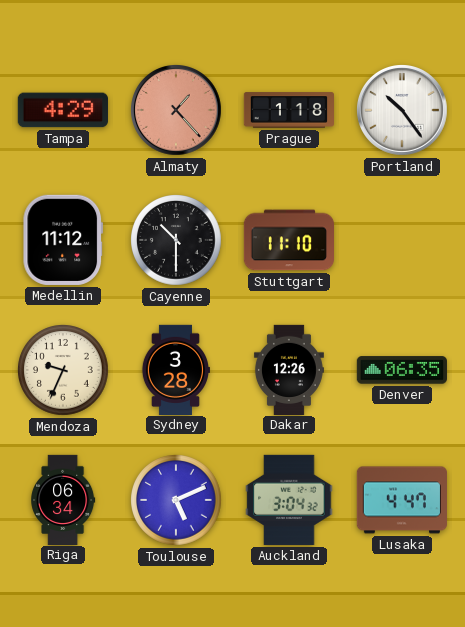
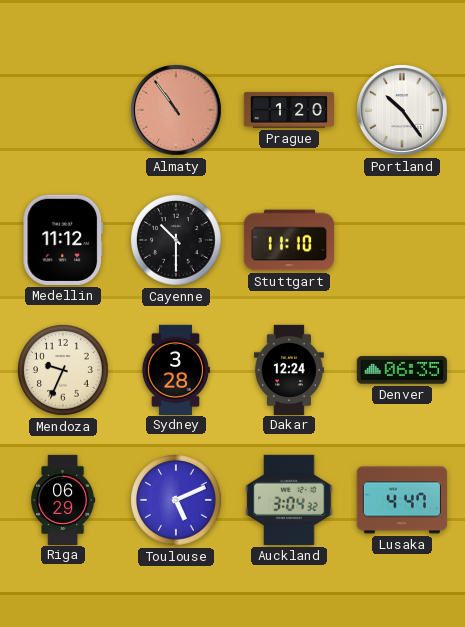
Tampa: 4:29 -> none (63, 110)
Almaty: 1:23 -> 10:54 (177, 111)
Prague: 1:18 -> 1:20 (288, 110)
Dakar: 12:26 -> 12:24 (289, 369)
Riga: 06:34 -> 06:29 (63, 499)
